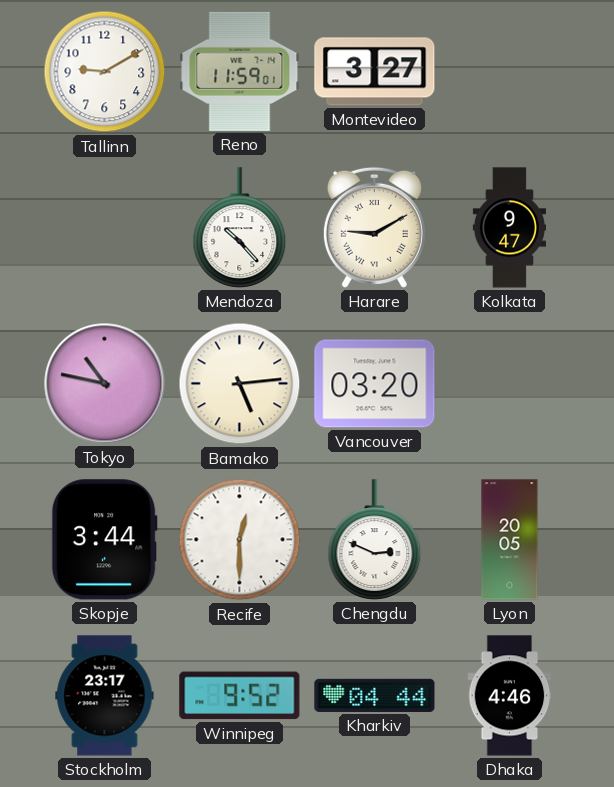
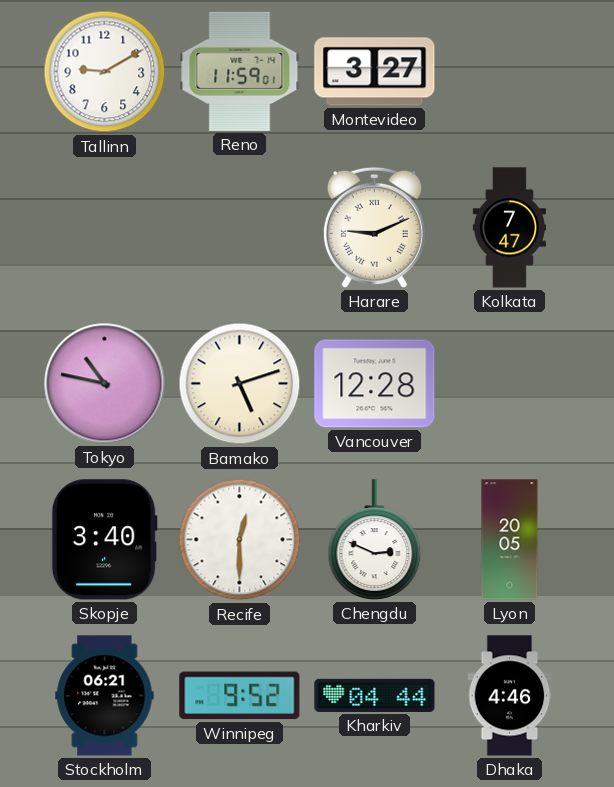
Mendoza: 10:23 -> none (240, 228)
Harare: 9:10 -> 9:11 (374, 227)
Kolkata: 9:47 -> 7:47 (509, 228)
Bamako: 5:14 -> 5:12 (240, 384)
Vancouver: 03:20 -> 12:28 (375, 384)
Skopje: 3:44 -> 3:40 (104, 540)
Stockholm: 23:17 -> 06:21 (105, 696)
